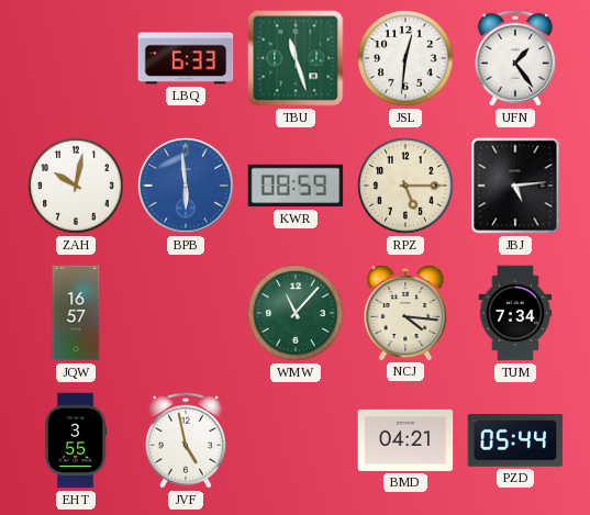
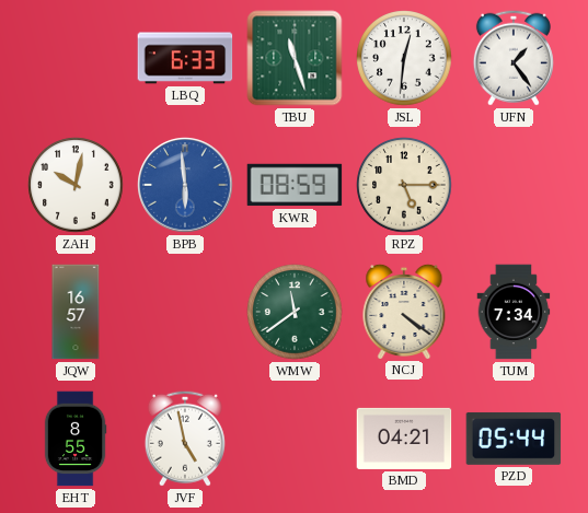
JBJ: 5:14 -> none (515, 186)
WMW: 11:07 -> 11:39 (295, 312)
NCJ: 4:16 -> 4:21 (404, 311)
EHT: 3:55 -> 8:55 (76, 439)
